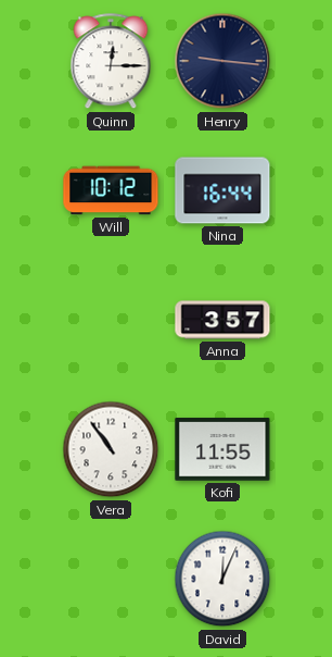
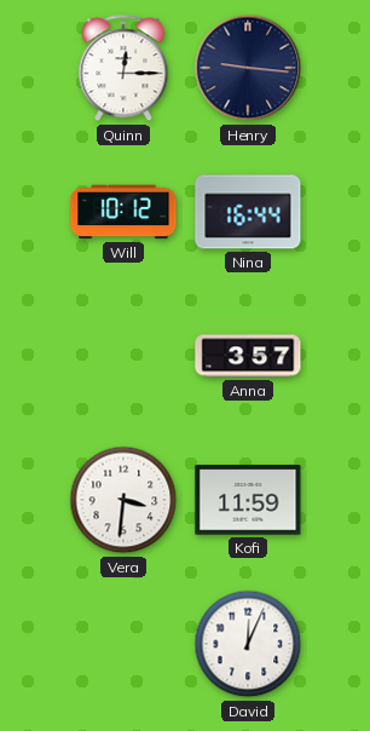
Vera: 10:54 -> 3:31 (123, 500)
Kofi: 11:55 -> 11:59 (248, 500)
